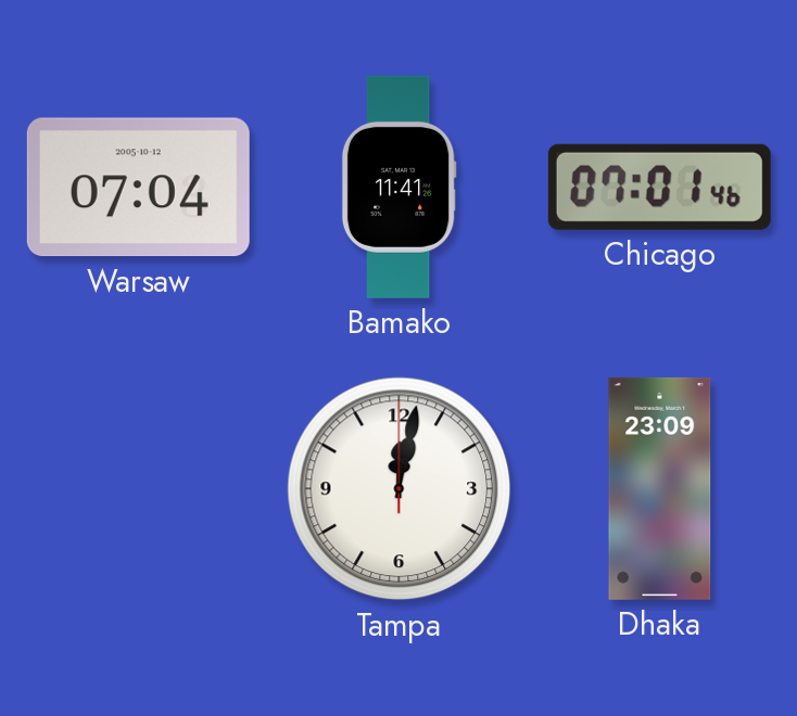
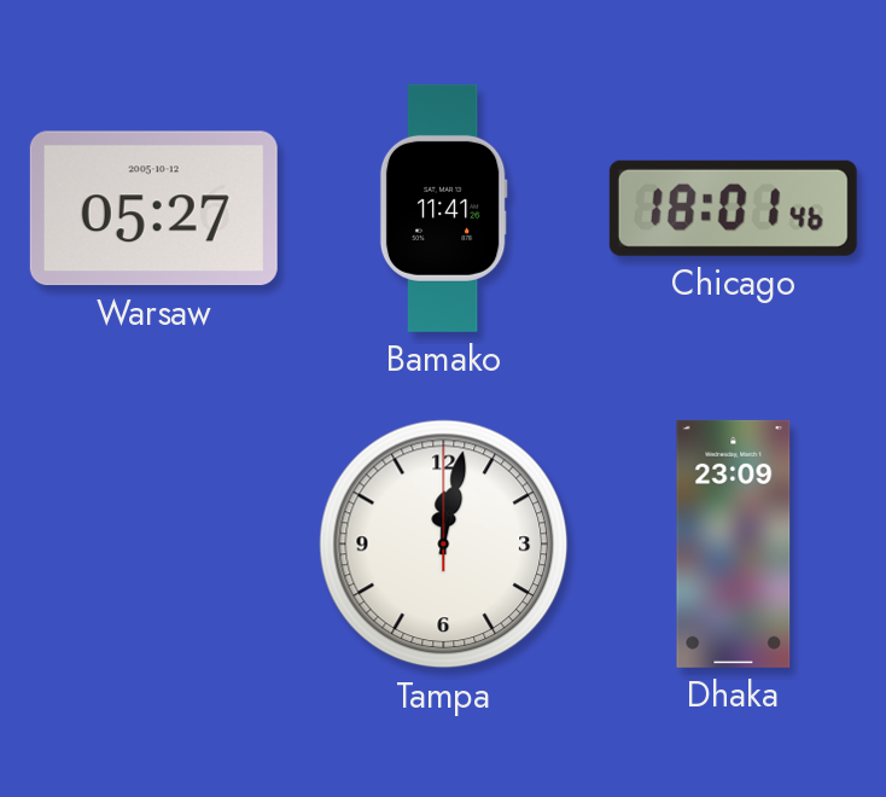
Warsaw: 07:04 -> 05:27 (153, 209)
Chicago: 07:01 -> 18:01 (733, 208)
